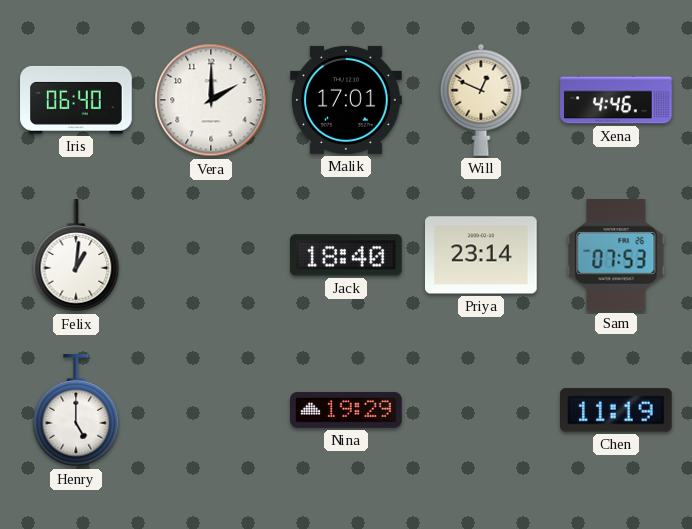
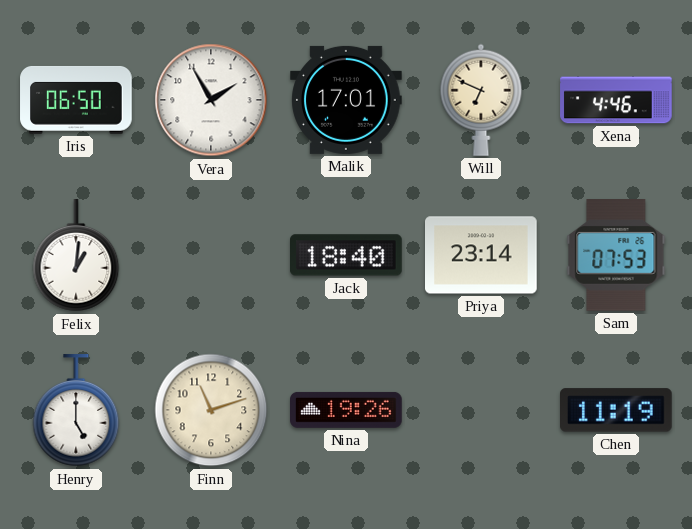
Iris: 06:40 -> 06:50 (76, 100)
Vera: 2:00 -> 1:55 (211, 100)
Will: 12:49 -> 6:49 (481, 100)
Finn: none -> 11:12 (211, 410)
Nina: 19:29 -> 19:26 (347, 410)
